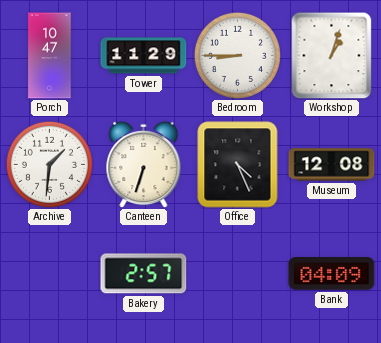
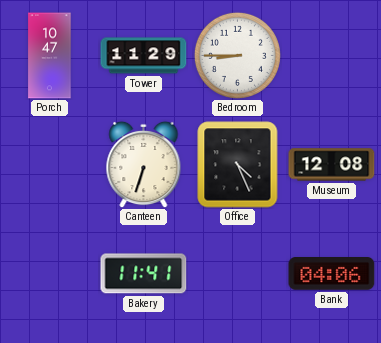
Workshop: 1:03 -> none (332, 55)
Archive: 1:31 -> none (49, 164)
Bakery: 2:57 -> 11:41 (144, 274)
Bank: 04:09 -> 04:06 (332, 274)
